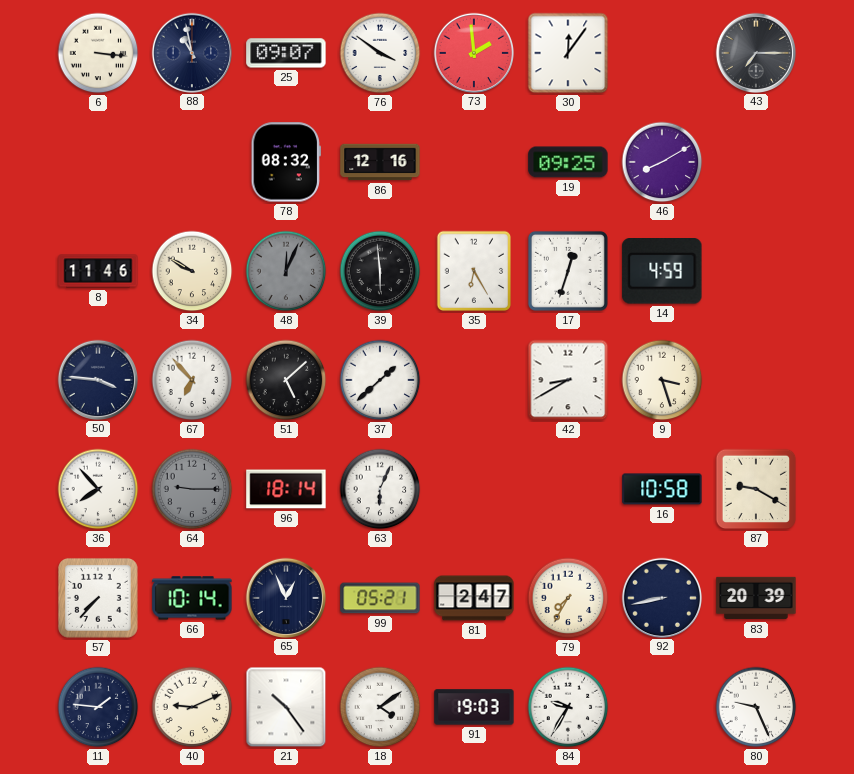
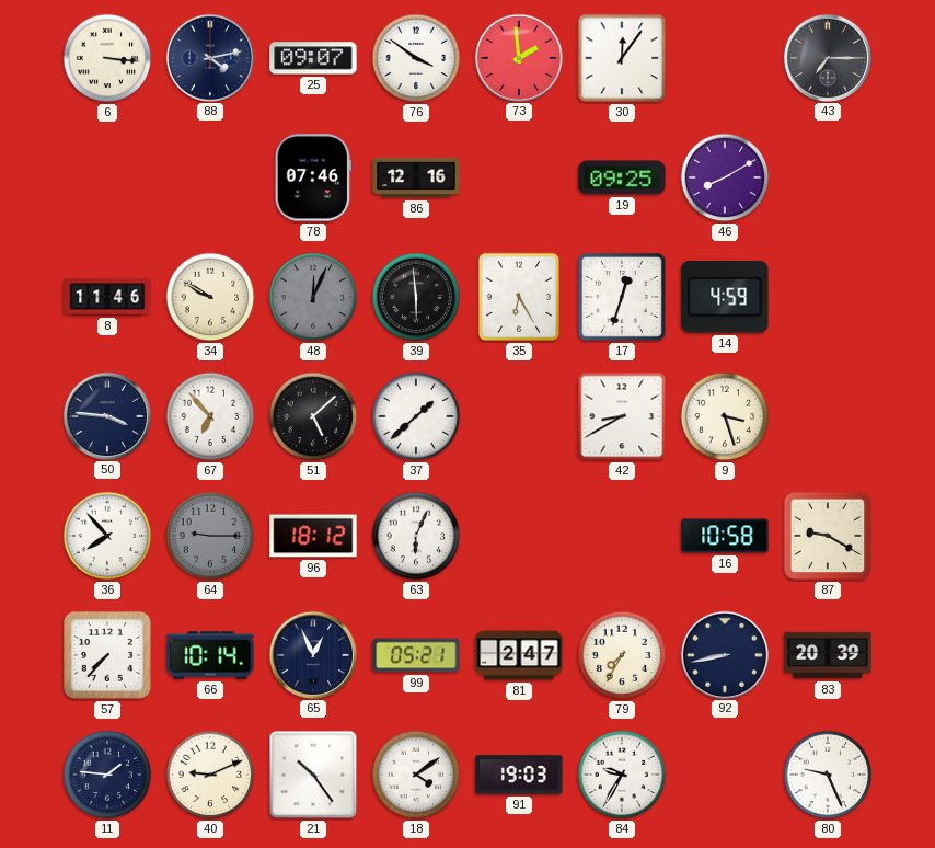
88: 10:58 -> 4:13 (209, 57)
78: 08:32 -> 07:46 (312, 177)
96: 18:14 -> 18:12 (313, 536)
